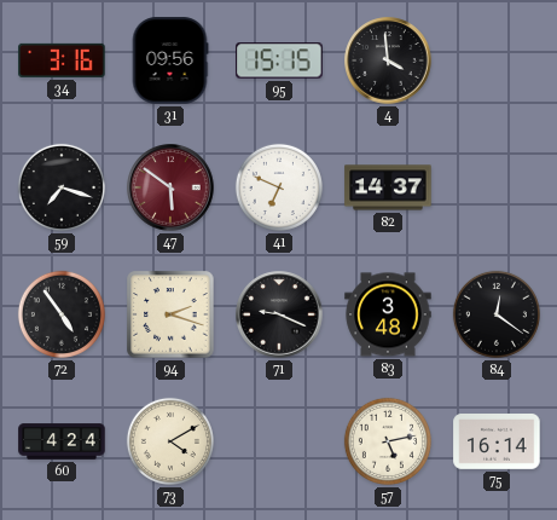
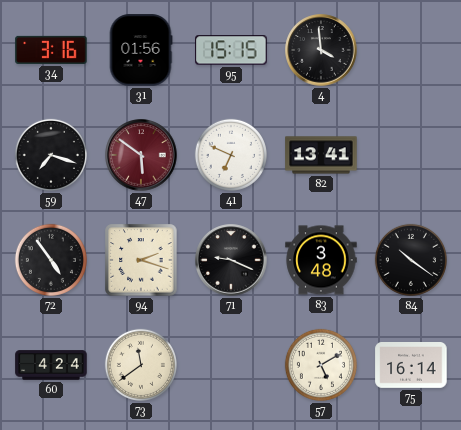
31: 09:56 -> 01:56 (141, 50)
82: 14:37 -> 13:41 (321, 155)
84: 12:21 -> 10:21 (411, 260)
73: 4:10 -> 11:39 (141, 365)
57: 5:13 -> 5:10 (321, 365)
